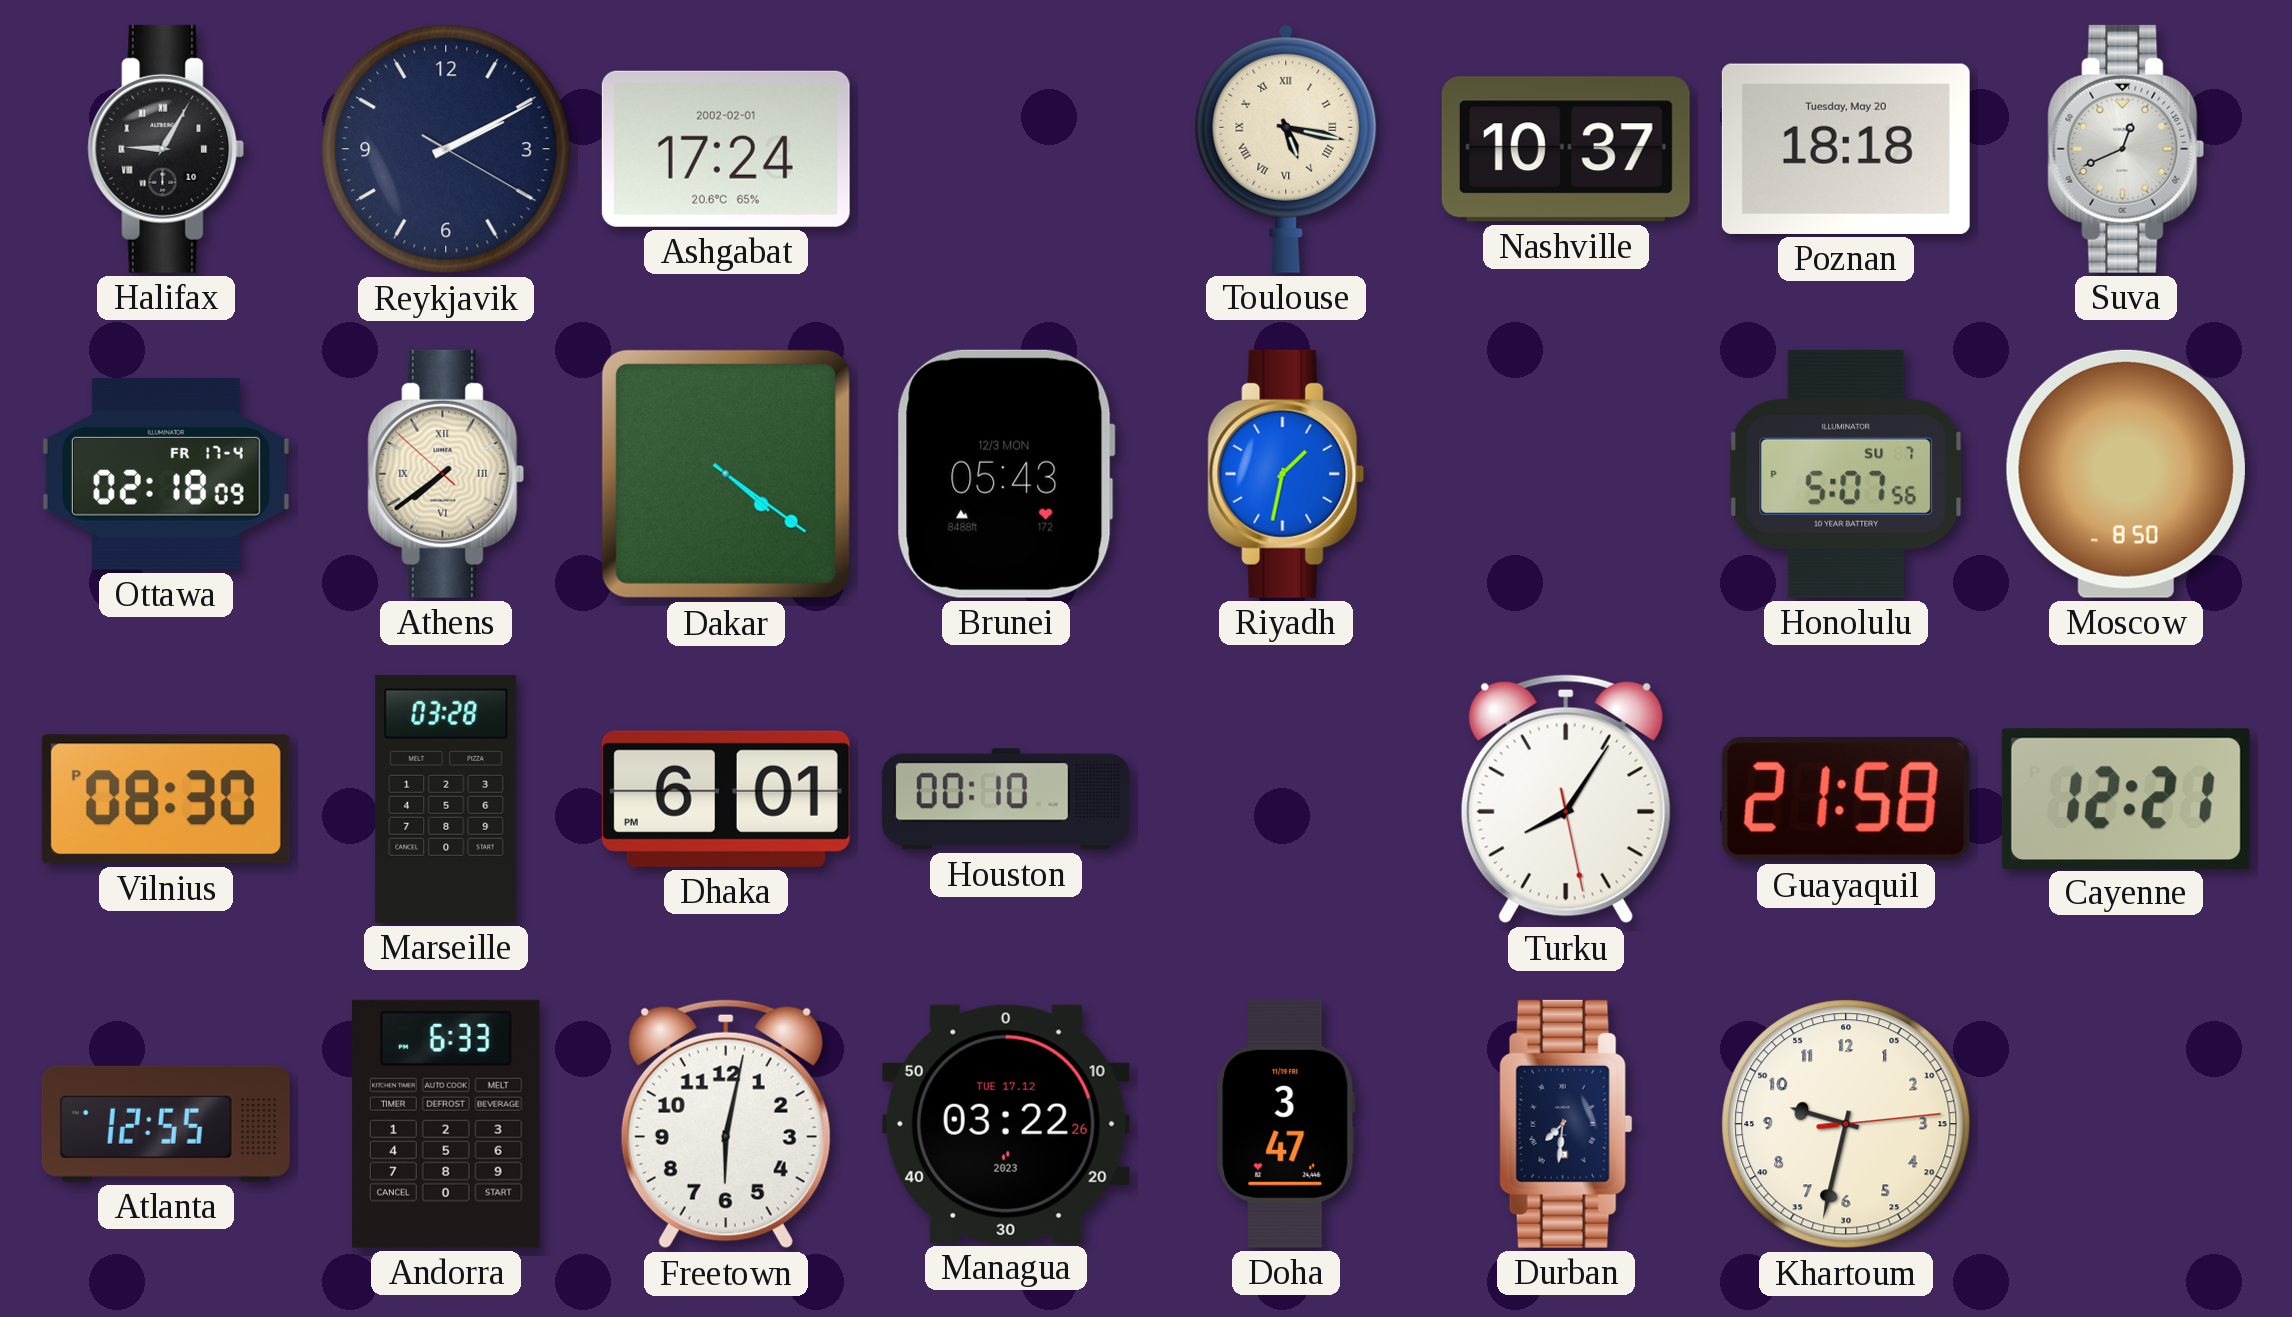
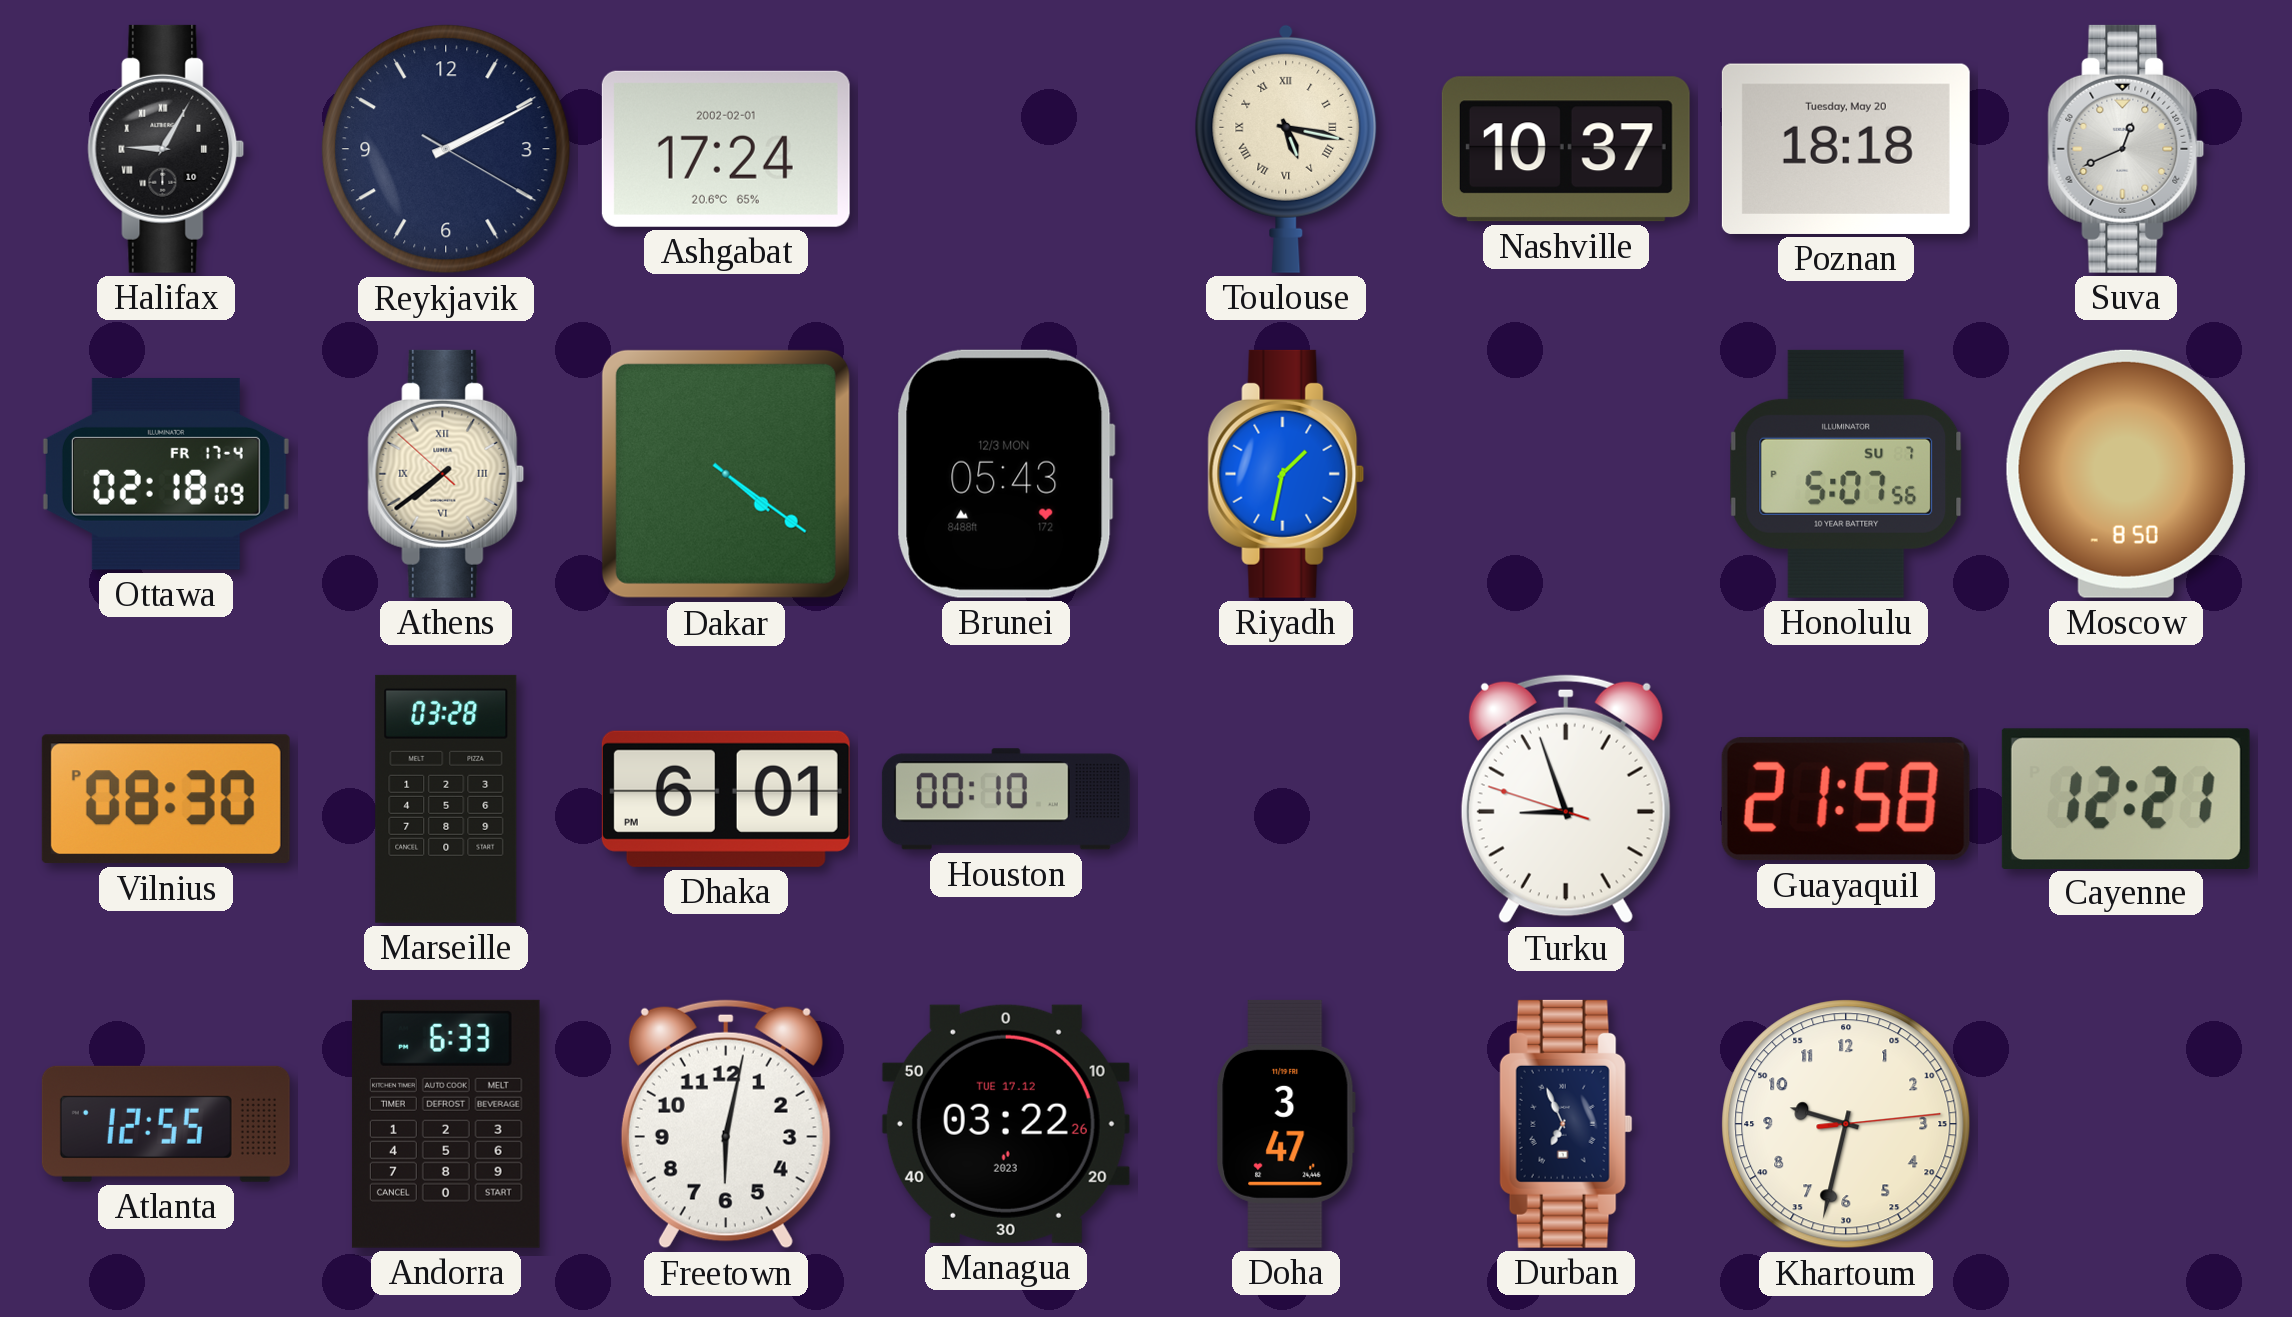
Turku: 8:05 -> 8:56 (1566, 799)
Durban: 7:31 -> 6:56 (1566, 1124)
